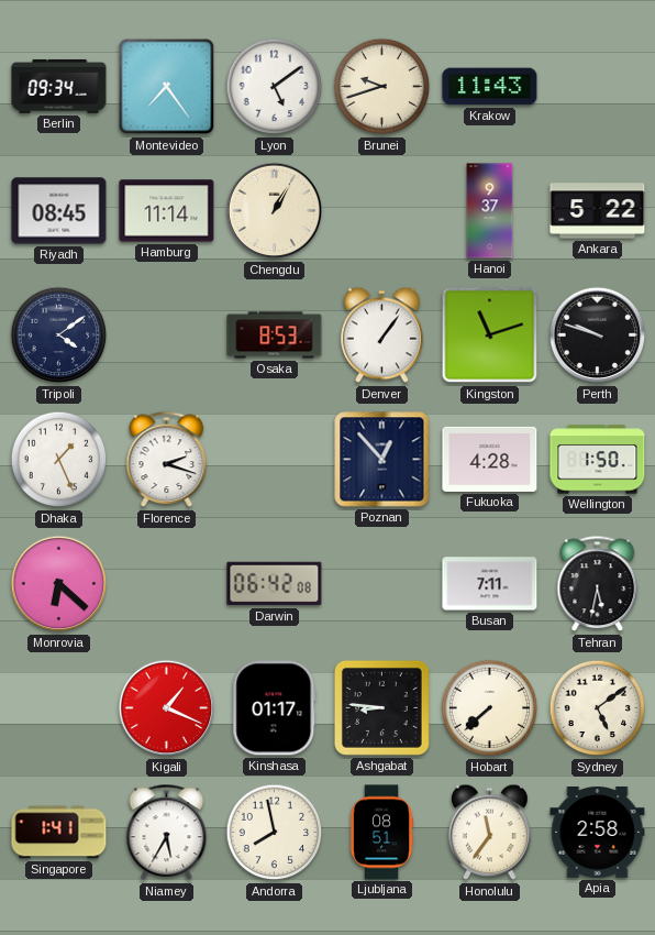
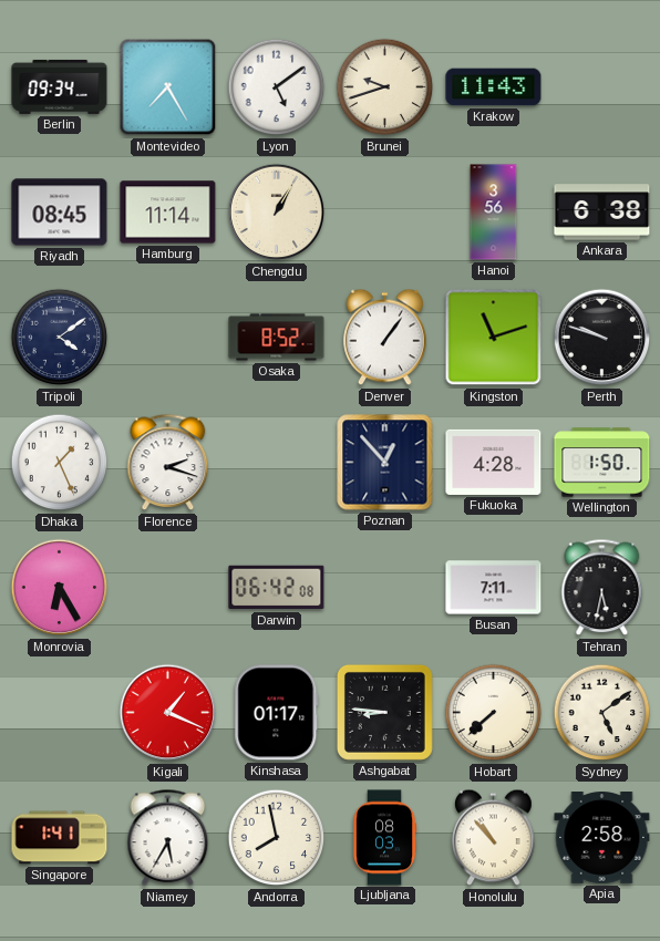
Montevideo: 7:24 -> 7:25 (168, 87)
Hanoi: 9:37 -> 3:56 (494, 213)
Ankara: 5:22 -> 6:38 (602, 213)
Osaka: 8:53 -> 8:52 (277, 338)
Monrovia: 6:22 -> 6:25 (60, 588)
Ljubljana: 08:51 -> 08:03 (384, 838)
Honolulu: 11:36 -> 10:53 (494, 838)
